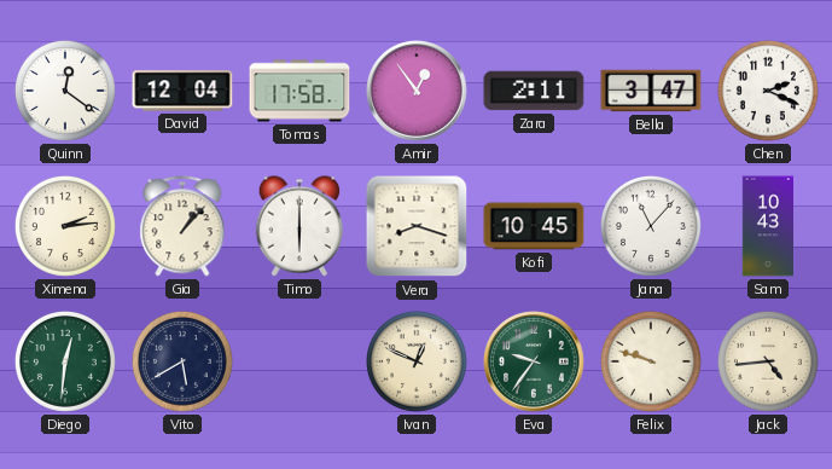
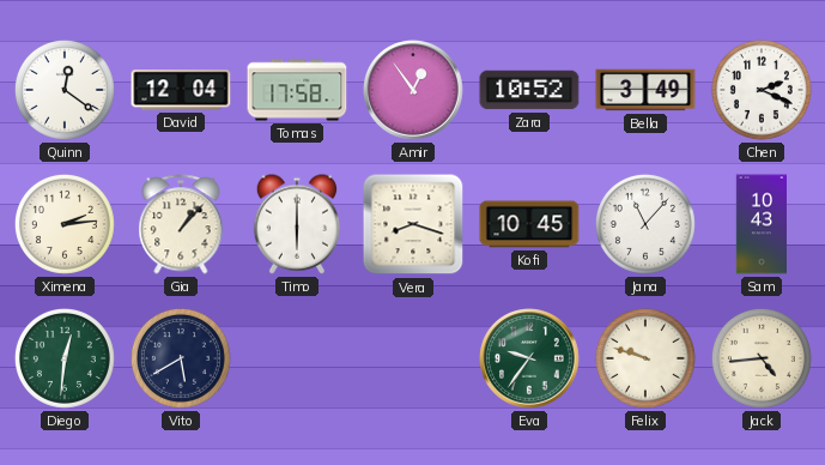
Zara: 2:11 -> 10:52 (529, 90)
Bella: 3:47 -> 3:49 (645, 90)
Ivan: 12:49 -> none (417, 361)
